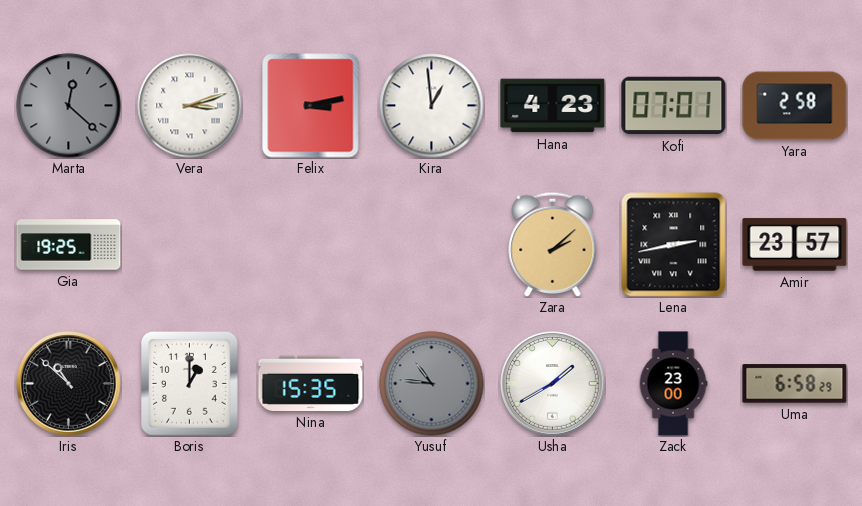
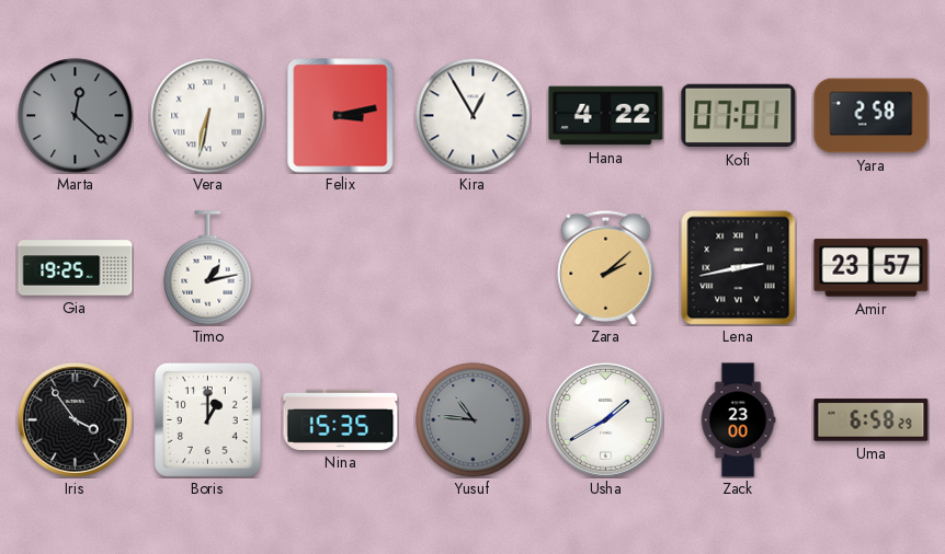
Vera: 3:12 -> 6:32 (208, 116)
Kira: 12:59 -> 12:55 (474, 116)
Hana: 4:23 -> 4:22 (606, 116)
Timo: none -> 1:13 (208, 268)
Iris: 10:52 -> 3:54 (76, 420)
